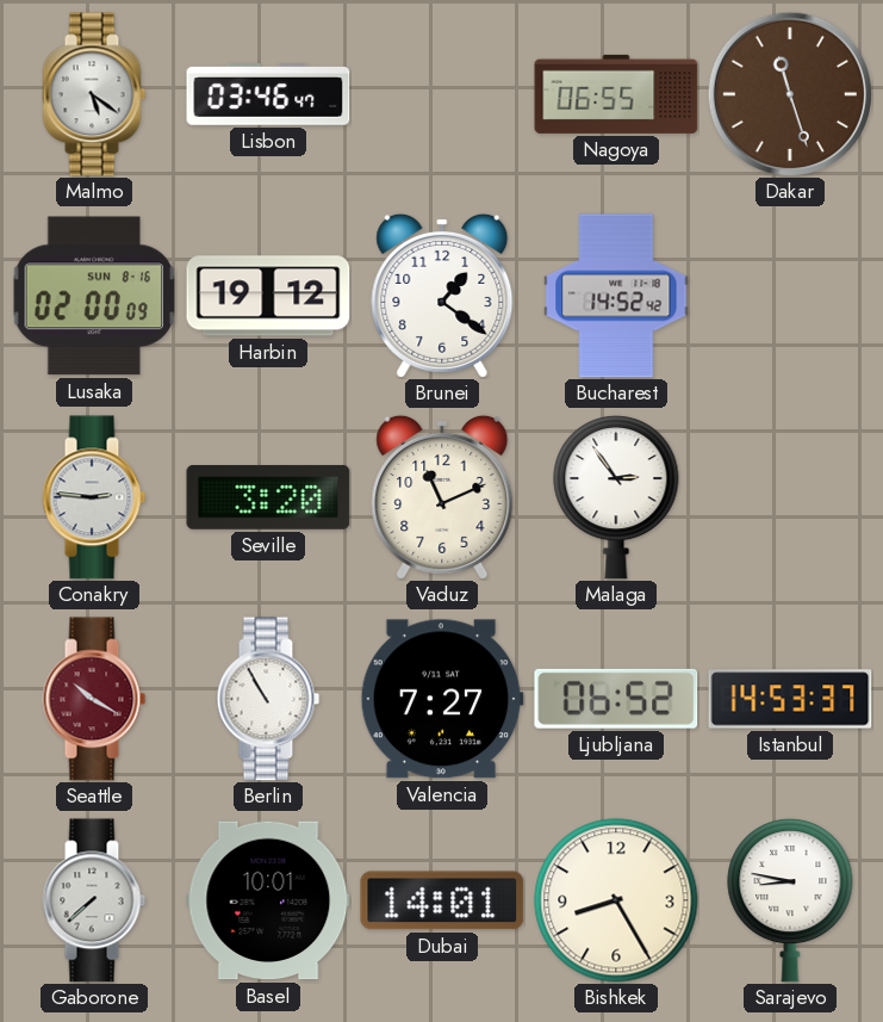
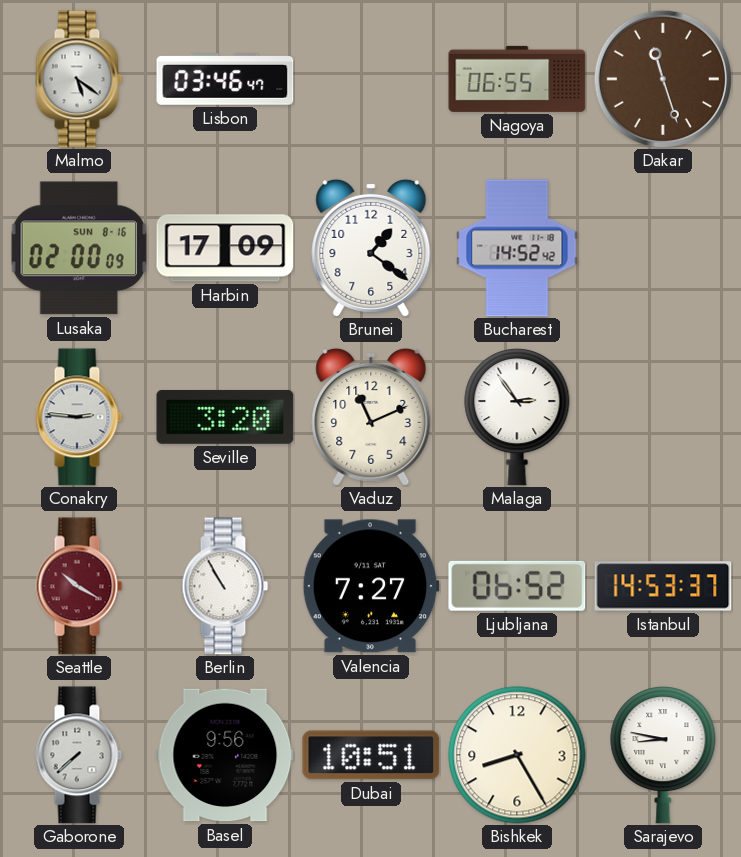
Harbin: 19:12 -> 17:09 (225, 248)
Basel: 10:01 -> 9:56 (225, 755)
Dubai: 14:01 -> 10:51 (371, 755)
